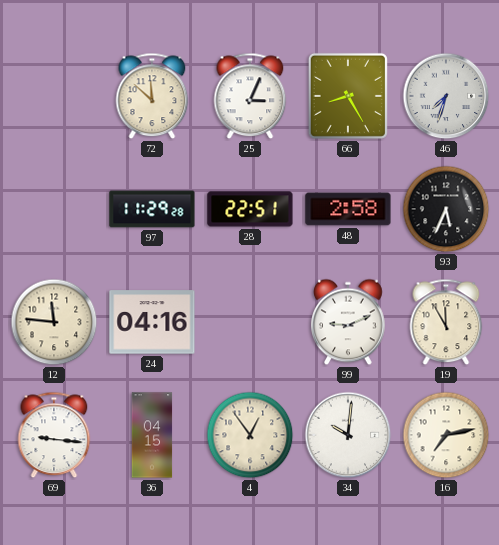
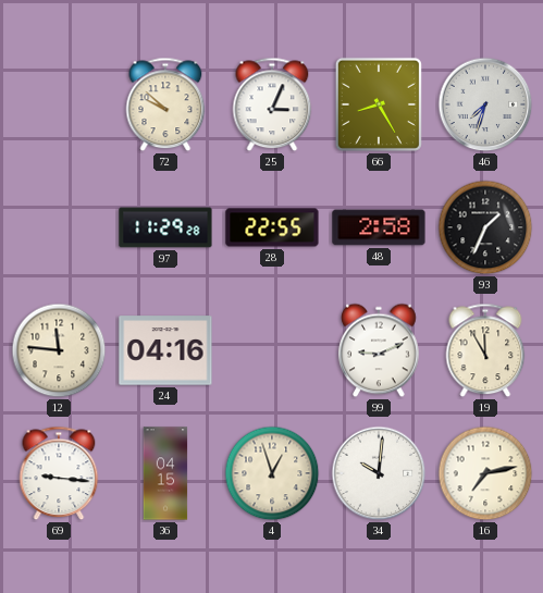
72: 11:52 -> 9:52 (165, 104)
28: 22:51 -> 22:55 (272, 227)
93: 5:34 -> 1:34 (485, 227)
4: 12:54 -> 12:57 (272, 473)
